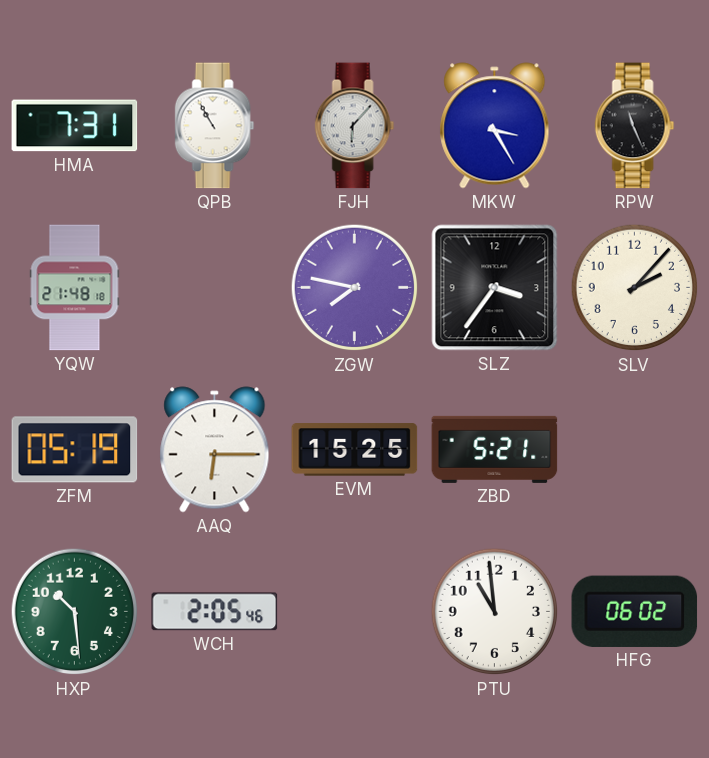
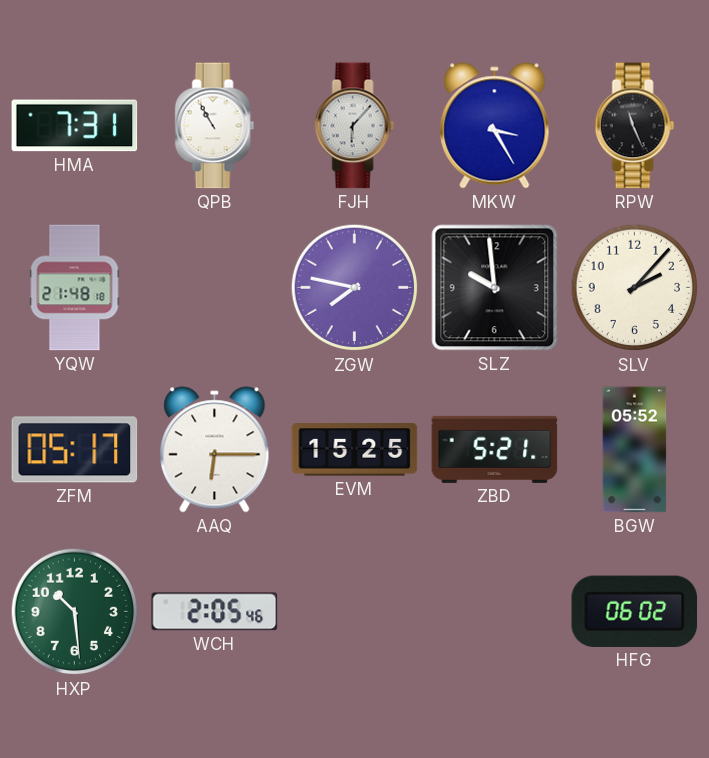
SLZ: 3:36 -> 9:59 (495, 288)
ZFM: 05:19 -> 05:17 (75, 450)
BGW: none -> 05:52 (635, 450)
PTU: 10:59 -> none (495, 612)
